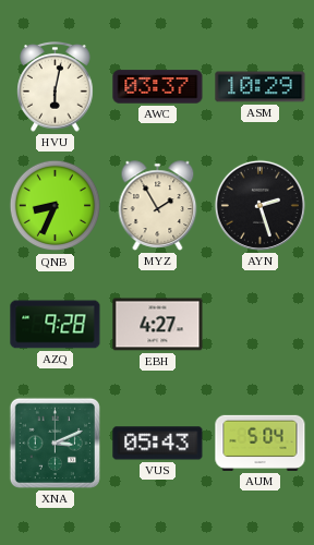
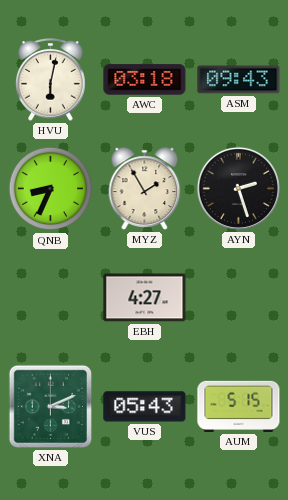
AWC: 03:37 -> 03:18 (145, 80)
ASM: 10:29 -> 09:43 (239, 80)
AZQ: 9:28 -> none (56, 325)
AUM: 5:04 -> 5:15 (239, 406)
